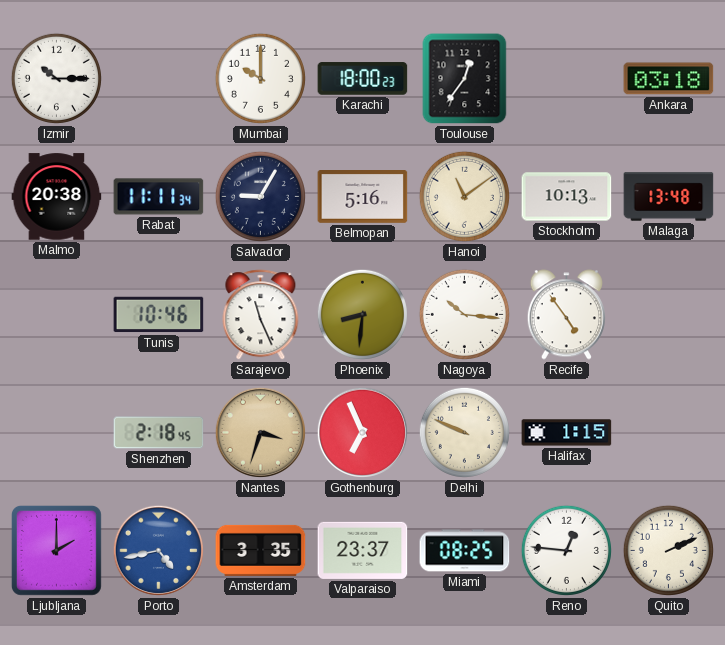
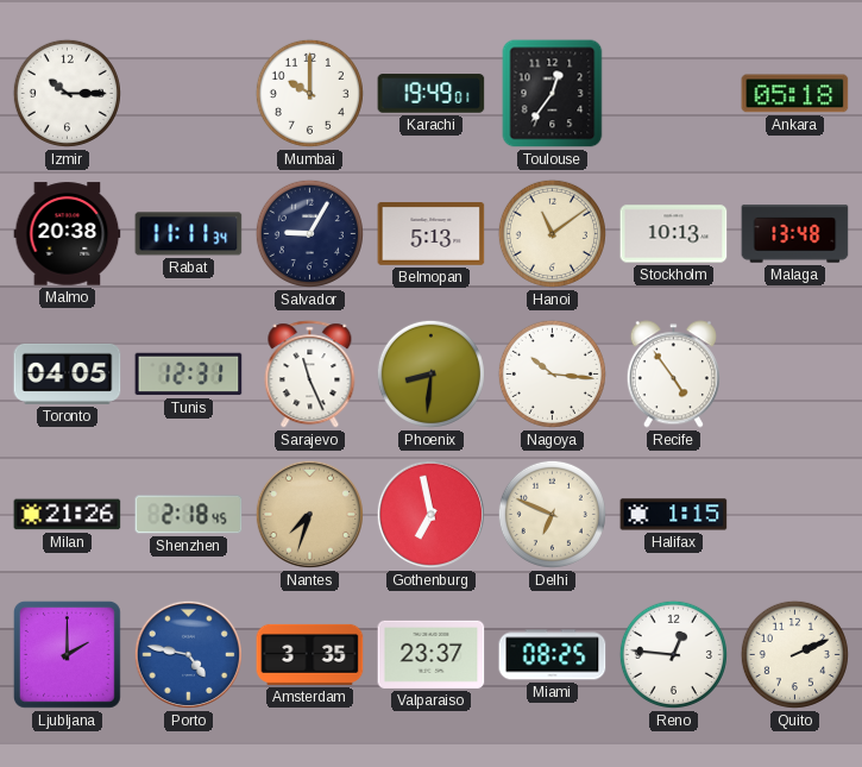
Karachi: 18:00 -> 19:49 (432, 94)
Ankara: 03:18 -> 05:18 (795, 94)
Belmopan: 5:16 -> 5:13 (432, 234)
Toronto: none -> 04:05 (68, 373)
Tunis: 10:46 -> 12:31 (189, 375)
Milan: none -> 21:26 (68, 515)
Nantes: 3:33 -> 7:33 (309, 514)
Gothenburg: 6:56 -> 6:58 (430, 514)
Delhi: 9:49 -> 6:49 (552, 514)
Porto: 4:43 -> 4:47 (188, 654)
